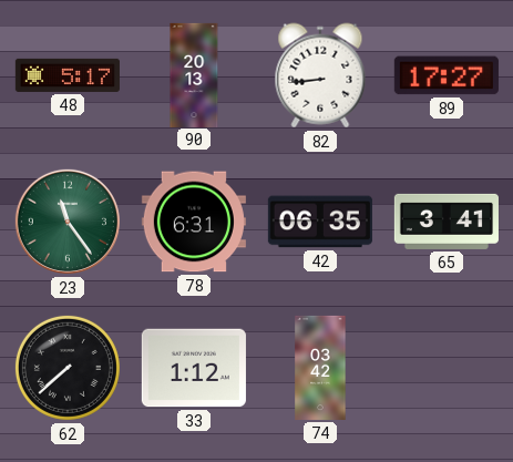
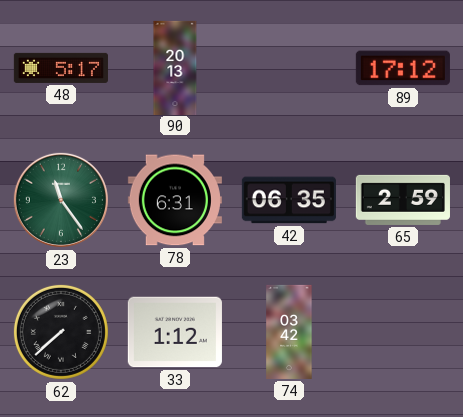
82: 8:44 -> none (320, 75)
89: 17:27 -> 17:12 (403, 68)
65: 3:41 -> 2:59 (403, 200)
